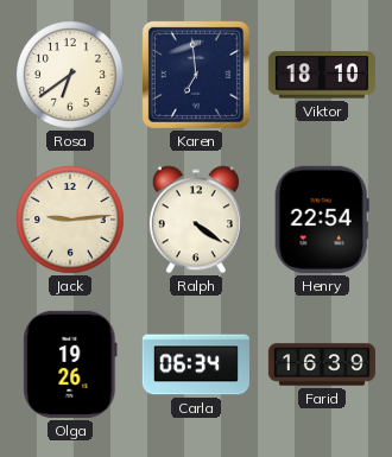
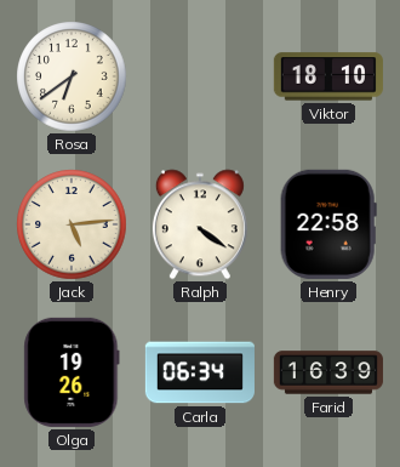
Karen: 6:59 -> none (196, 75)
Jack: 9:14 -> 5:14 (72, 224)
Henry: 22:54 -> 22:58 (328, 224)
